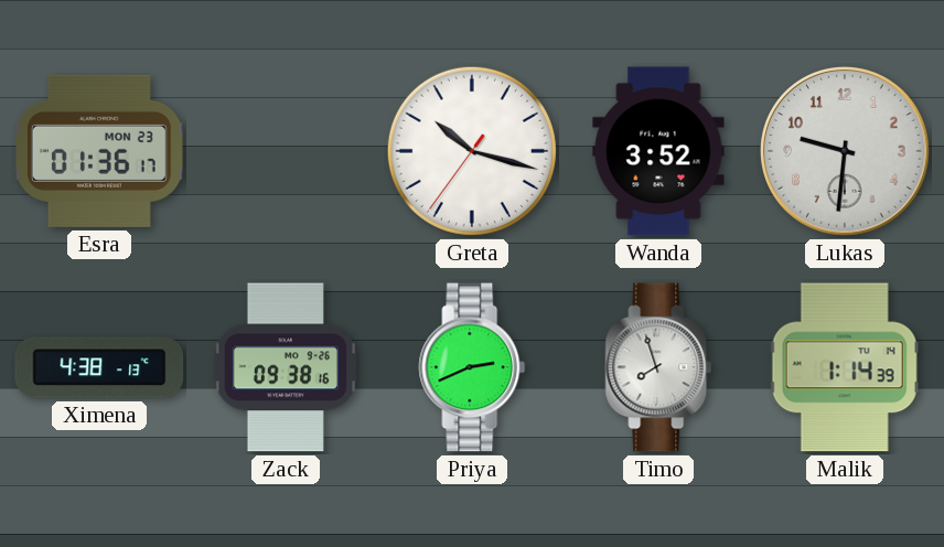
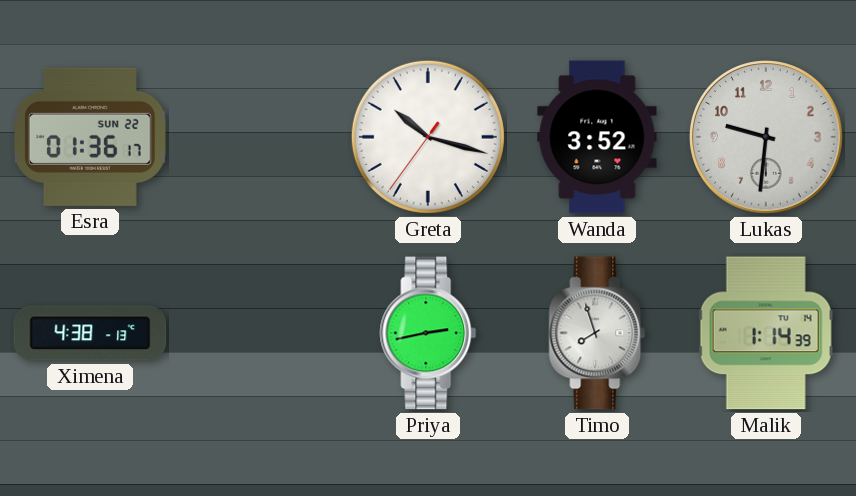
Esra date: MON 23 -> SUN 22 (90, 137)
Zack: 09:38 -> none (285, 367)
Priya: 2:41 -> 2:43 (428, 333)
